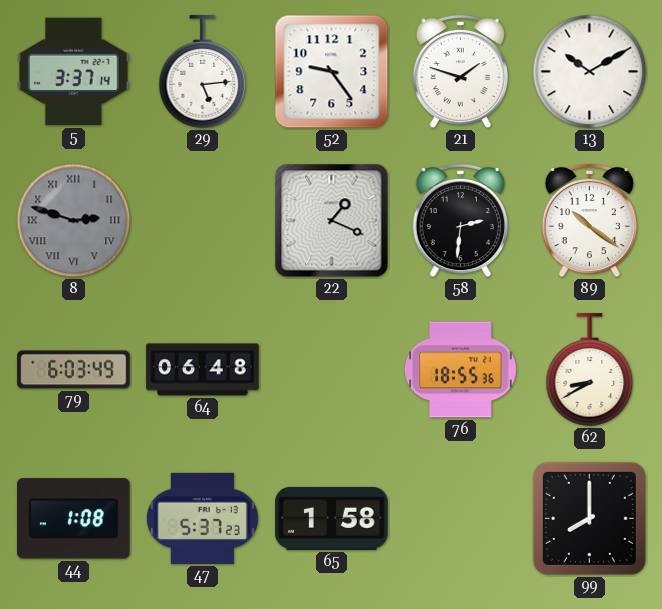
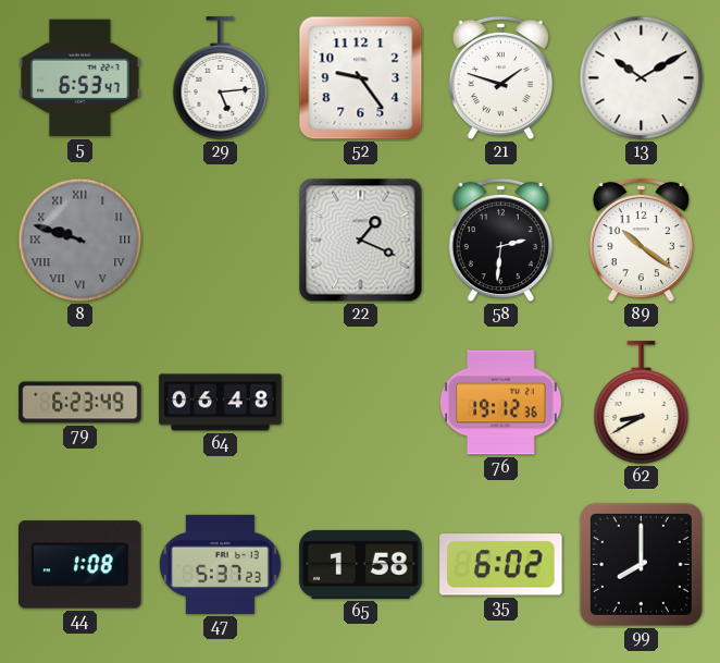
5: 3:37 -> 6:53 (80, 78)
8: 2:48 -> 9:48 (80, 241)
79: 6:03 -> 6:23 (80, 403)
76: 18:55 -> 19:12 (501, 403)
35: none -> 6:02 (501, 565)
